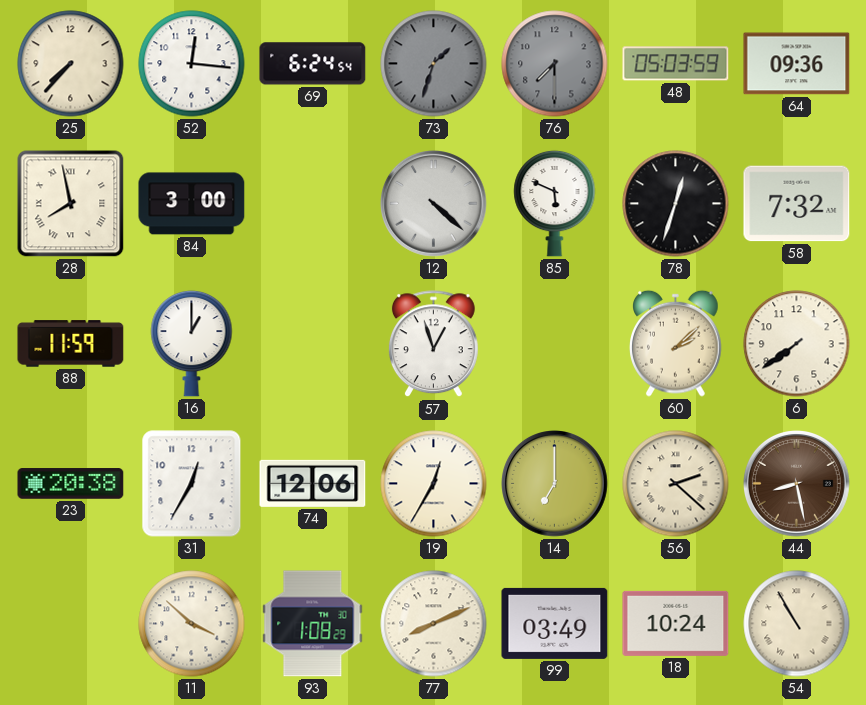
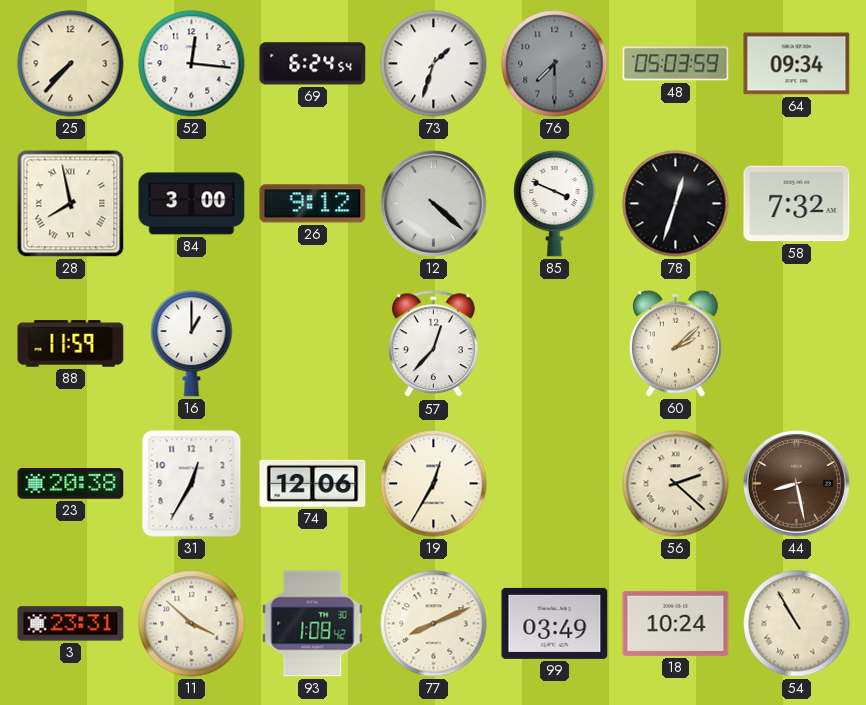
73 dial: grey -> white (434, 64)
64: 09:36 -> 09:34 (797, 64)
26: none -> 9:12 (313, 204)
85: 5:49 -> 3:49 (555, 203)
57: 12:57 -> 12:37 (433, 344)
6: 7:39 -> none (797, 344)
14: 7:00 -> none (555, 484)
3: none -> 23:31 (71, 624)
93: 1:08:29 -> 1:08:42 (313, 624)
